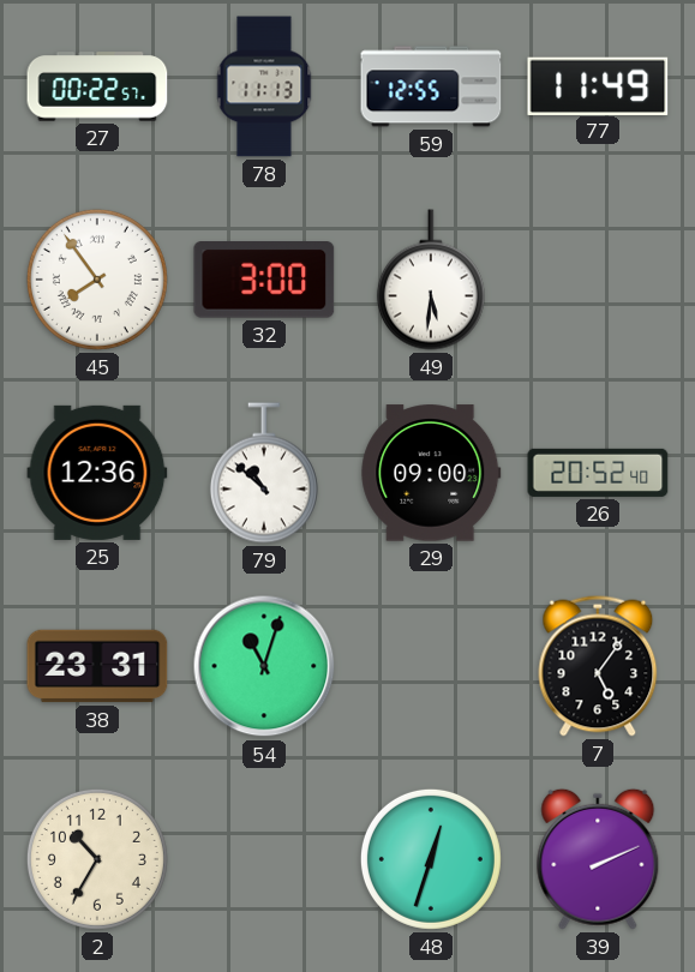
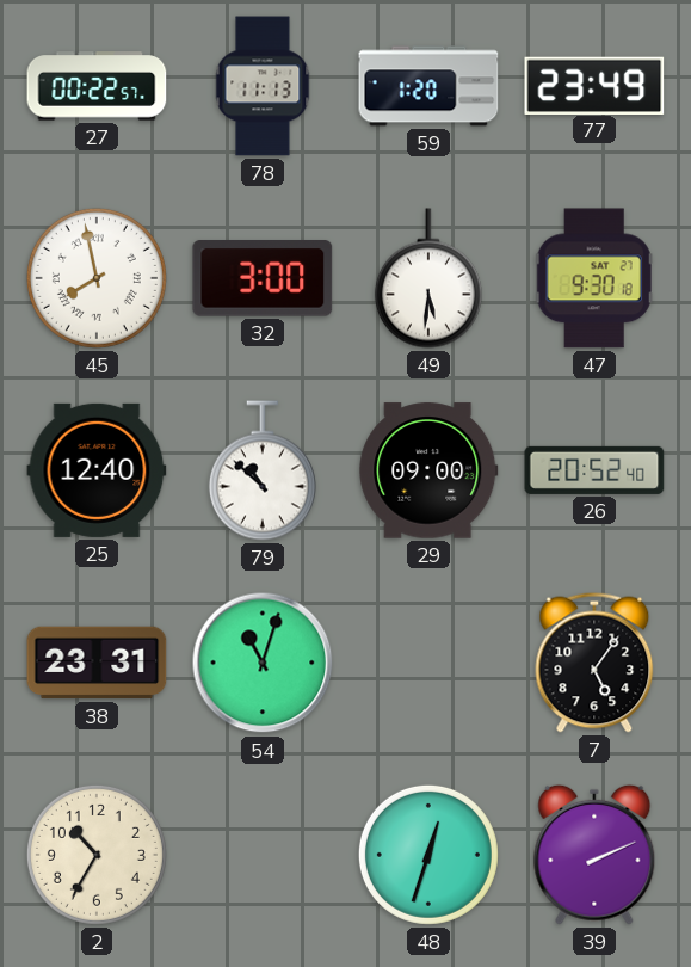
59: 12:55 -> 1:20 (428, 86)
77: 11:49 -> 23:49 (594, 85)
45: 7:54 -> 7:58 (97, 278)
47: none -> 9:30 (594, 278)
25: 12:36 -> 12:40 (97, 470)
